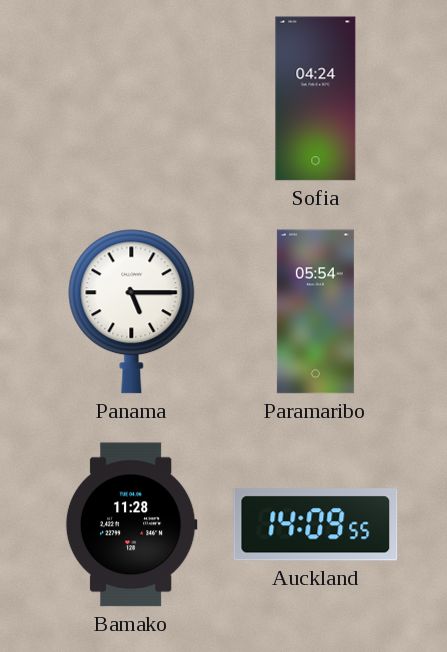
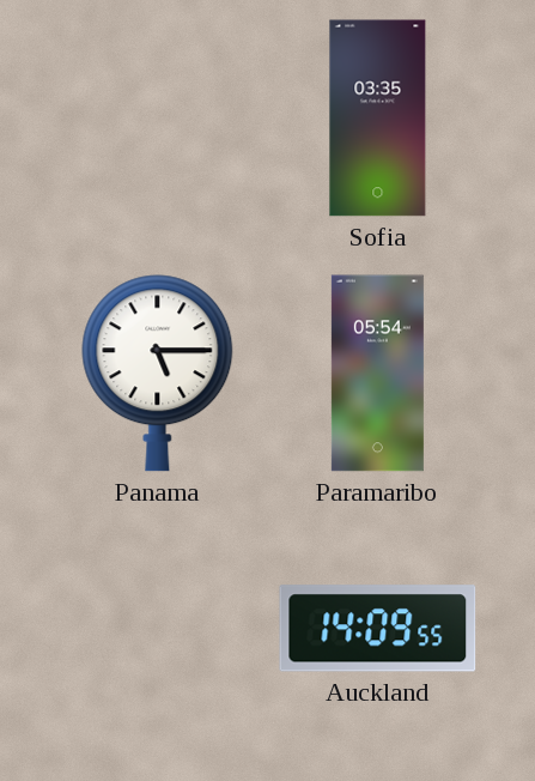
Sofia: 04:24 -> 03:35 (378, 119)
Bamako: 11:28 -> none (131, 525)
